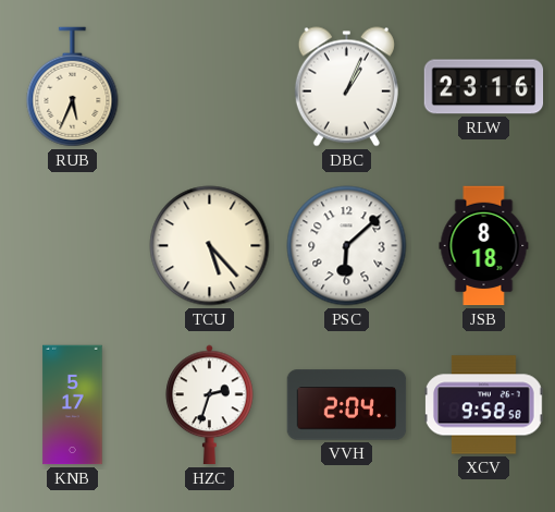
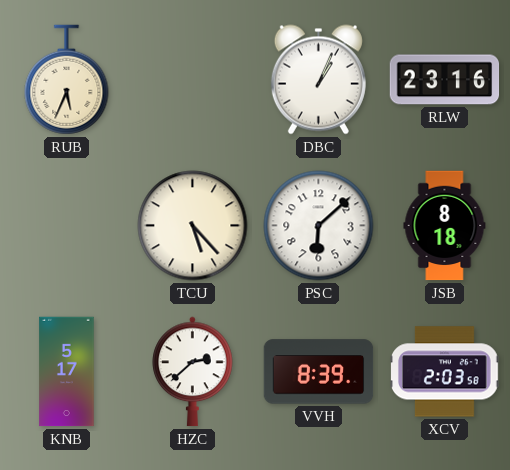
HZC: 2:33 -> 2:38 (193, 372)
VVH: 2:04 -> 8:39 (319, 372)
XCV: 9:58 -> 2:03 (445, 372)
